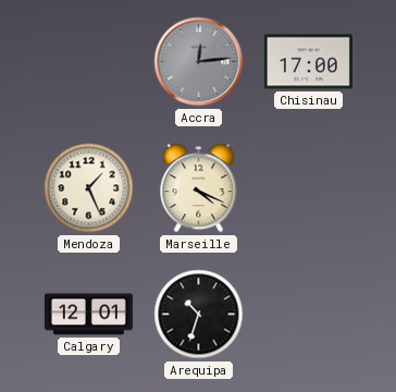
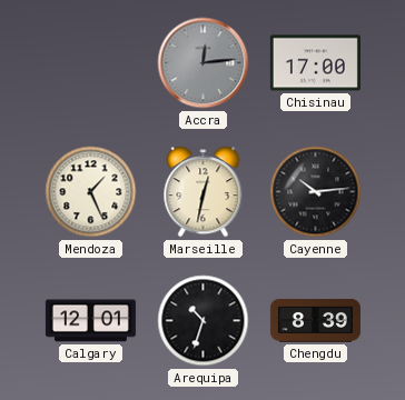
Marseille: 4:19 -> 12:32 (204, 192)
Cayenne: none -> 10:14 (316, 192)
Chengdu: none -> 8:39 (315, 321)
